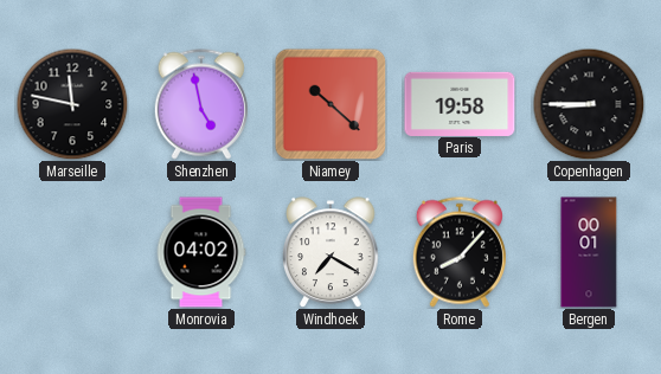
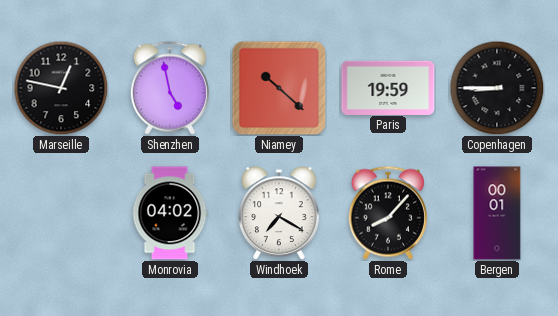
Marseille: 11:47 -> 12:47 (61, 88)
Paris: 19:58 -> 19:59 (388, 87)
